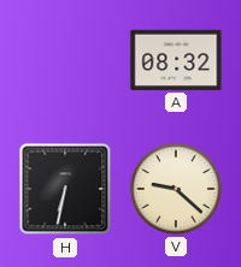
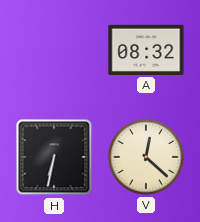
V: 9:22 -> 12:22 (146, 157)
